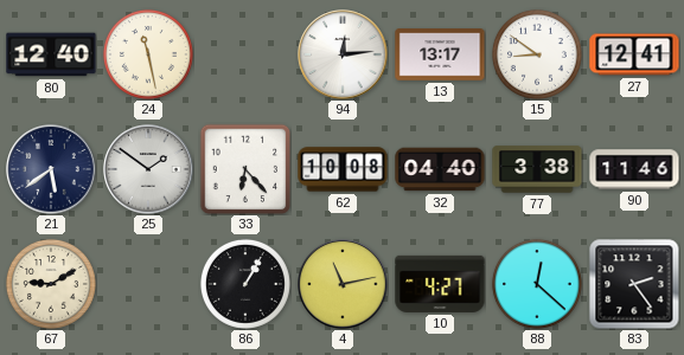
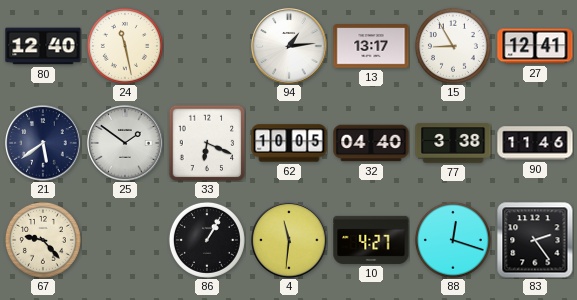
94: 12:14 -> 1:14 (289, 46)
15: 8:51 -> 8:55 (453, 46)
33: 6:23 -> 6:19 (207, 143)
62: 10:08 -> 10:05 (289, 143)
67: 9:10 -> 9:23 (43, 240)
4: 11:13 -> 11:31 (289, 240)
88: 12:22 -> 12:18 (453, 240)
